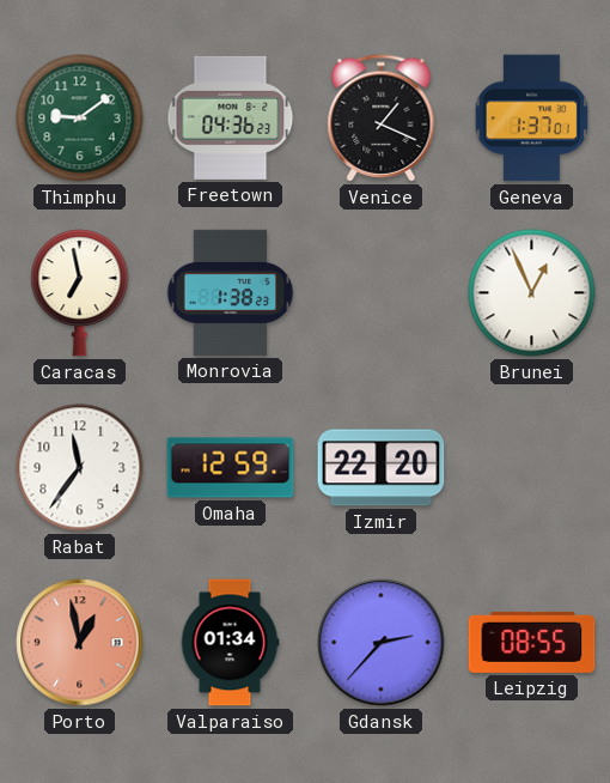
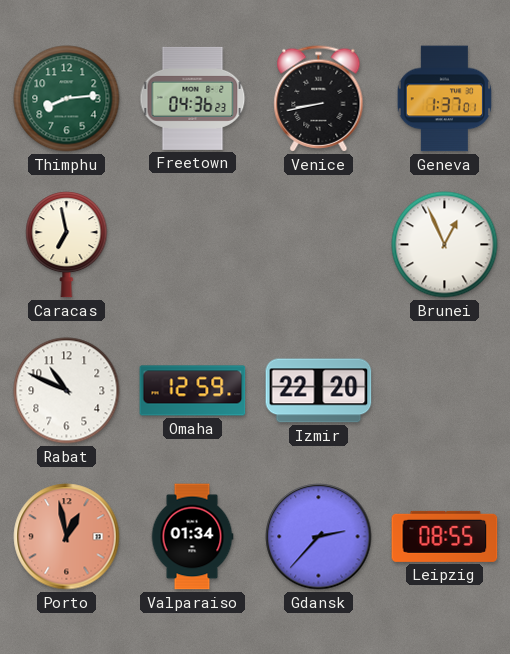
Thimphu: 9:09 -> 8:14 (67, 99)
Venice: 1:19 -> 8:43 (319, 99)
Monrovia: 1:38 -> none (231, 292)
Rabat: 11:36 -> 10:49 (67, 391)
